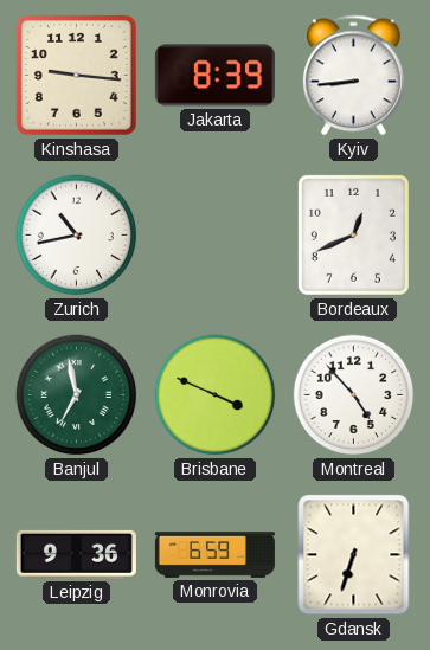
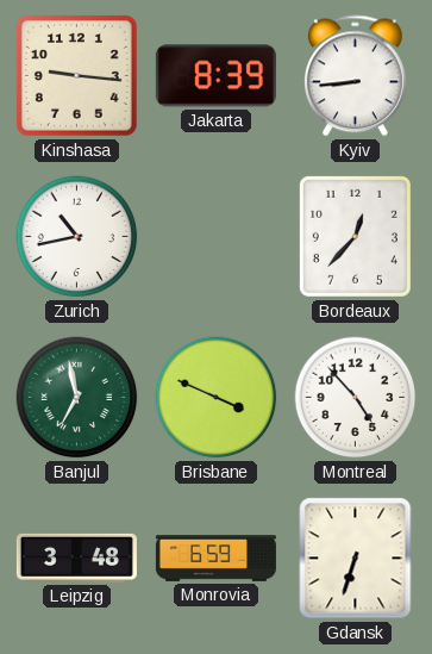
Bordeaux: 12:41 -> 12:37 (355, 236)
Leipzig: 9:36 -> 3:48 (76, 558)
